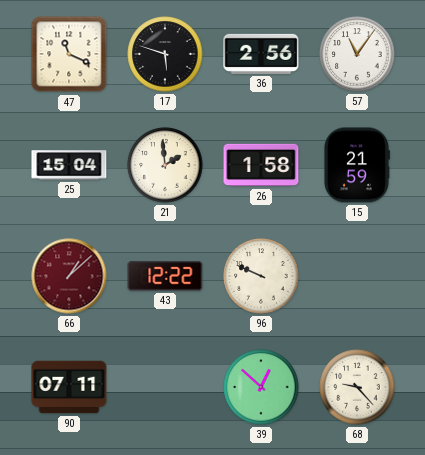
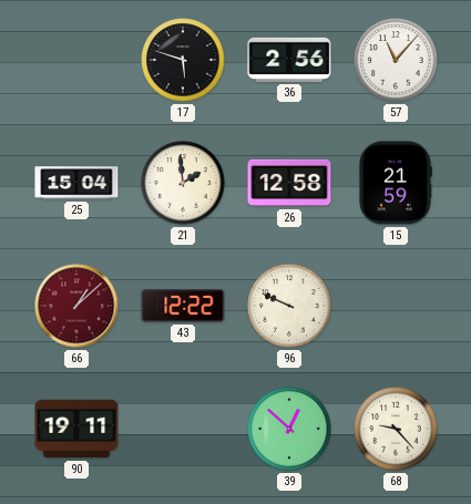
47: 11:19 -> none (69, 54)
57: 11:06 -> 11:07 (396, 60)
26: 1:58 -> 12:58 (289, 183)
90: 07:11 -> 19:11 (76, 429)
